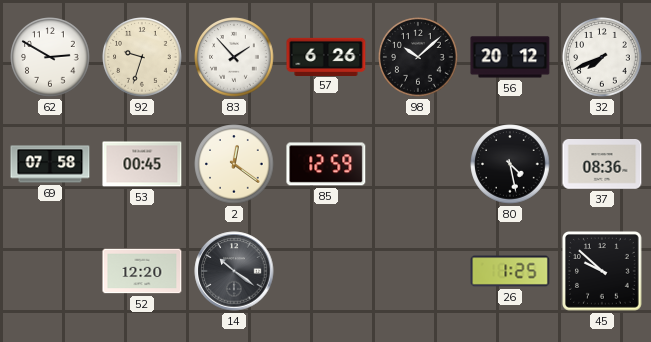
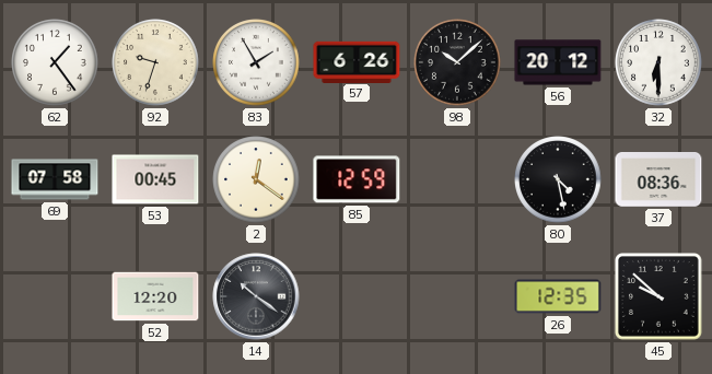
62: 2:50 -> 1:24 (55, 62)
83: 1:53 -> 1:55 (256, 62)
32: 7:41 -> 6:30 (658, 62)
26: 1:25 -> 12:35 (558, 296)
